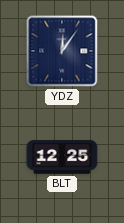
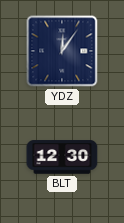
BLT: 12:25 -> 12:30 (62, 157)
